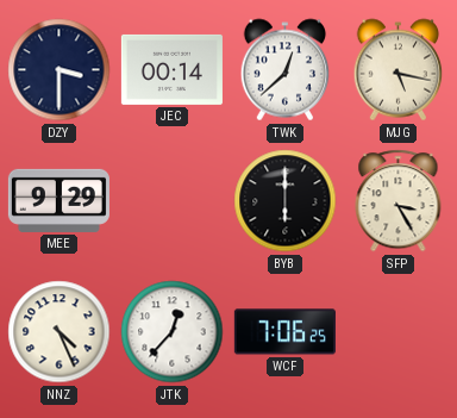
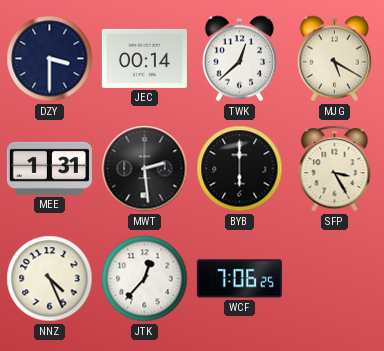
MJG: 5:17 -> 5:20 (335, 59)
MEE: 9:29 -> 1:31 (49, 168)
MWT: none -> 2:29 (145, 169)
